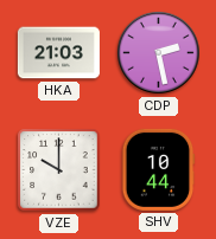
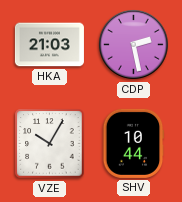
VZE: 10:00 -> 10:05 (50, 144)
